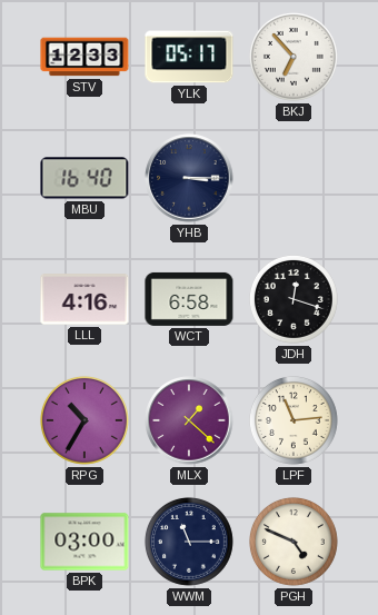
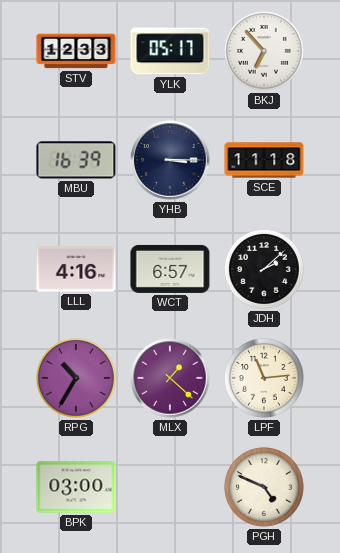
MBU: 16:40 -> 16:39 (76, 160)
SCE: none -> 11:18 (264, 160)
WCT: 6:58 -> 6:57 (170, 269)
JDH: 12:18 -> 2:08 (264, 269)
WWM: 11:15 -> none (189, 542)
